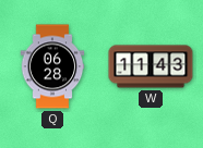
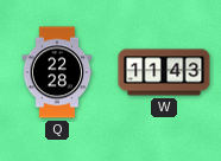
Q: 06:28 -> 22:28 (57, 72)
